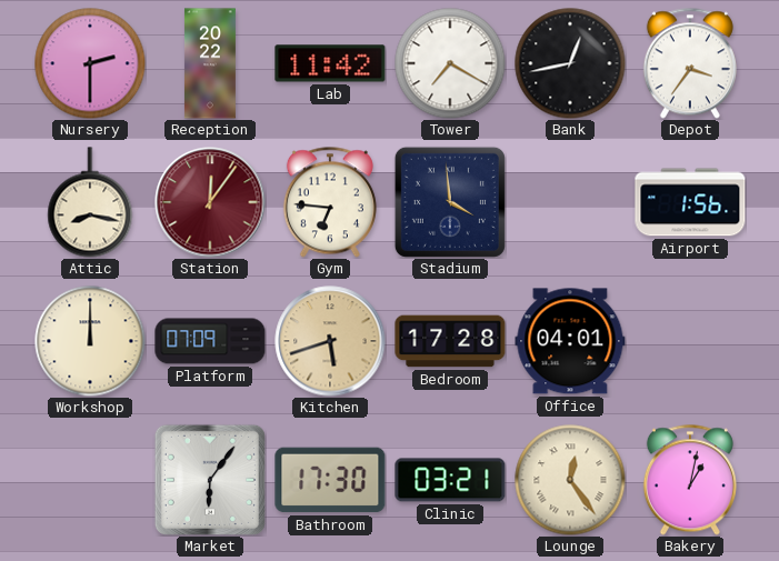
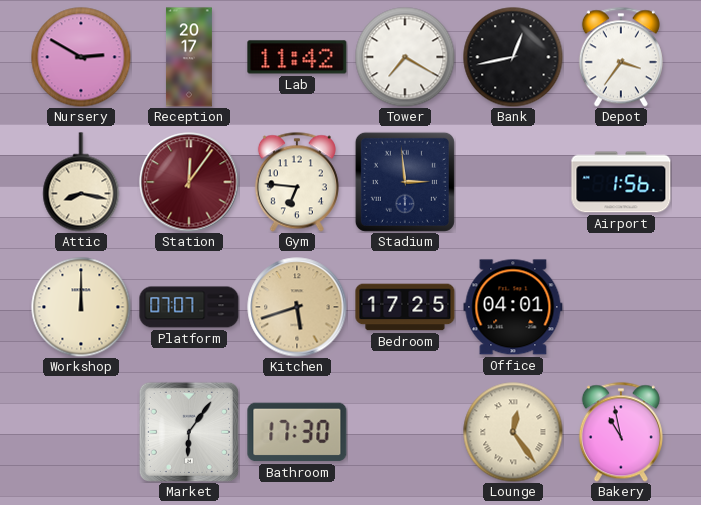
Nursery: 2:30 -> 2:50 (81, 57)
Reception: 20:22 -> 20:17 (189, 57)
Stadium: 3:59 -> 2:59 (405, 182)
Platform: 07:09 -> 07:07 (189, 307)
Bedroom: 17:28 -> 17:25 (405, 307)
Clinic: 03:21 -> none (450, 480)
Bakery: 1:02 -> 10:58 (621, 432)
